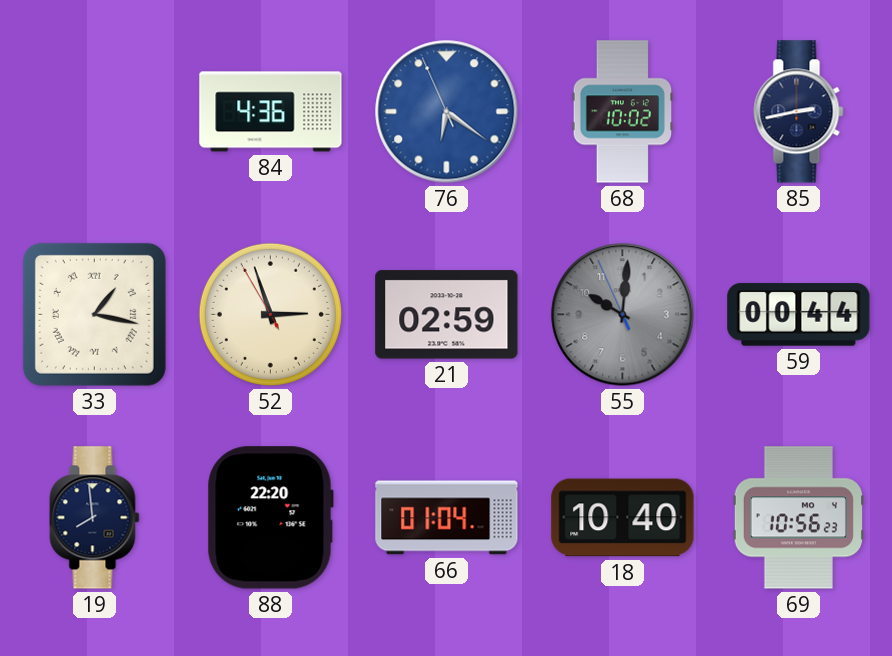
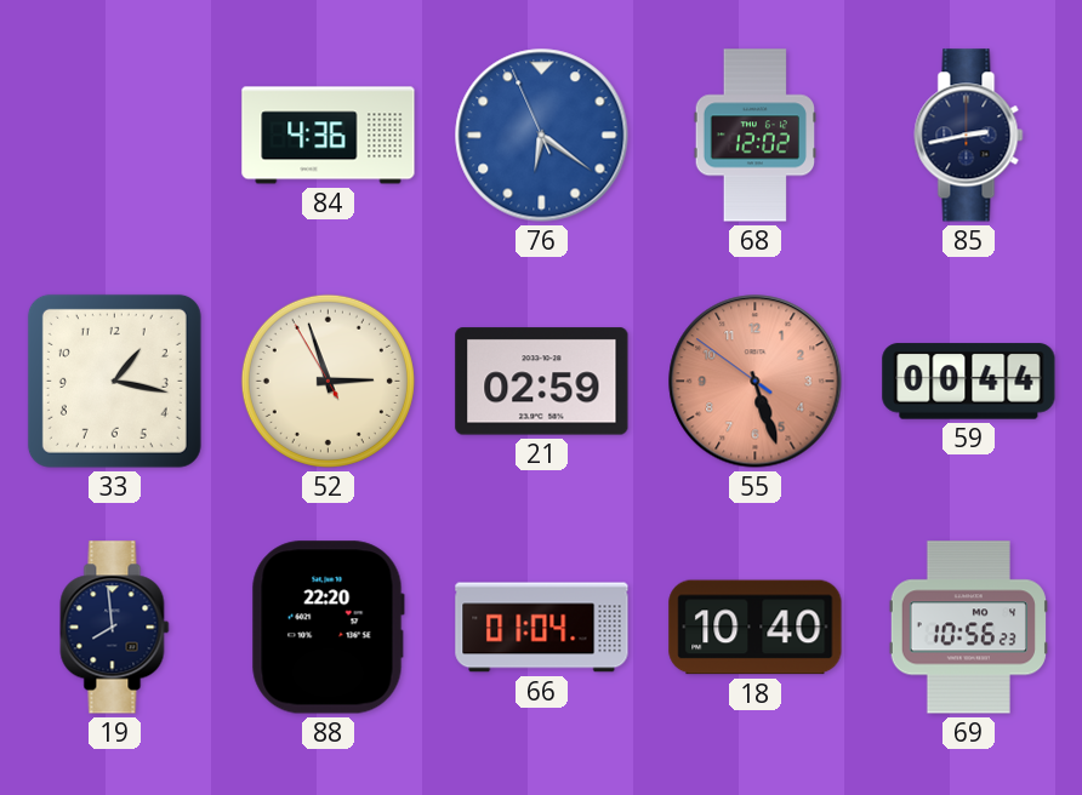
68: 10:02 -> 12:02 (754, 136)
33 numerals: Roman -> Arabic (114, 381)
55: 10:00 -> 5:26 (756, 382)
55 dial: grey -> salmon (756, 382)
